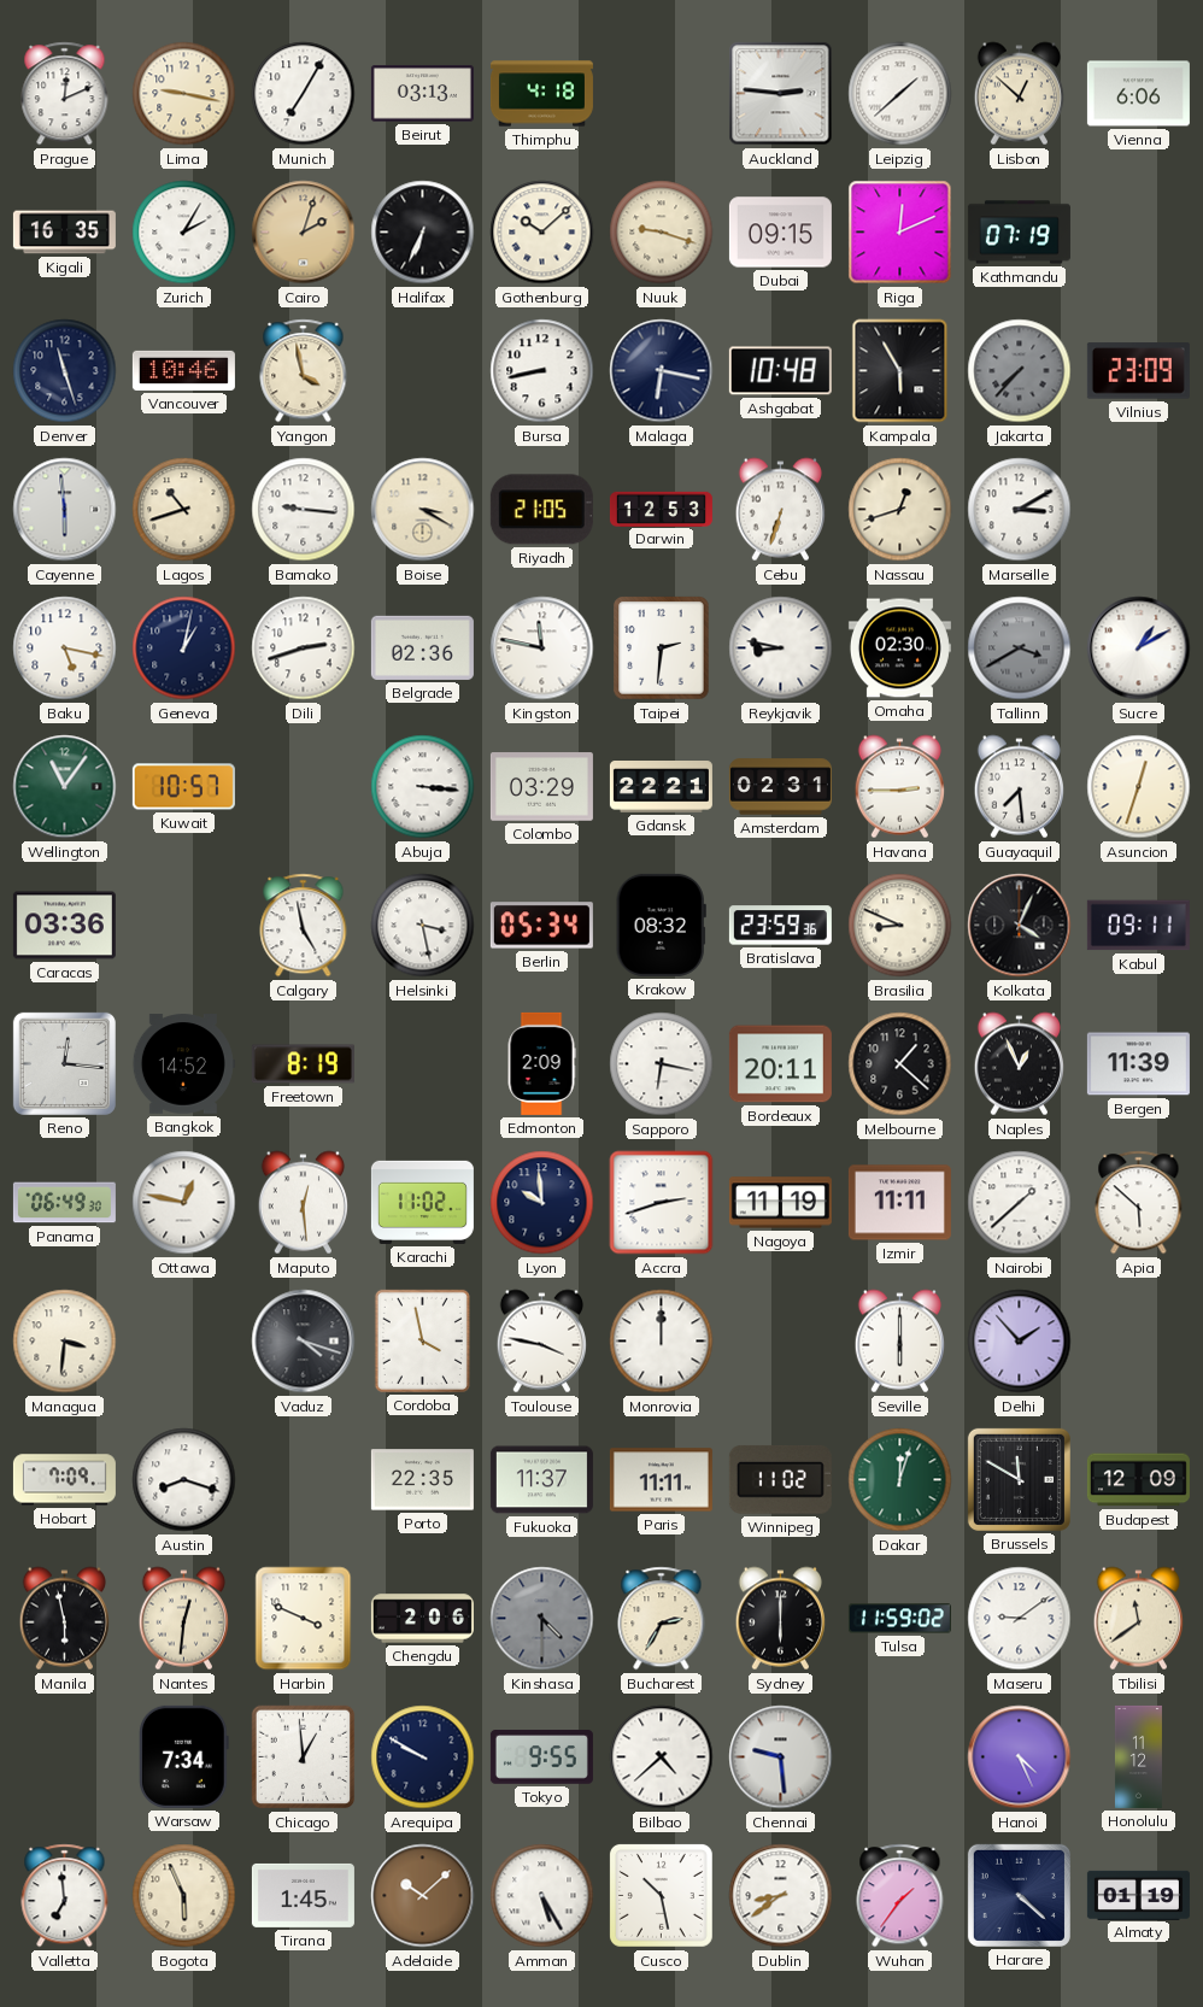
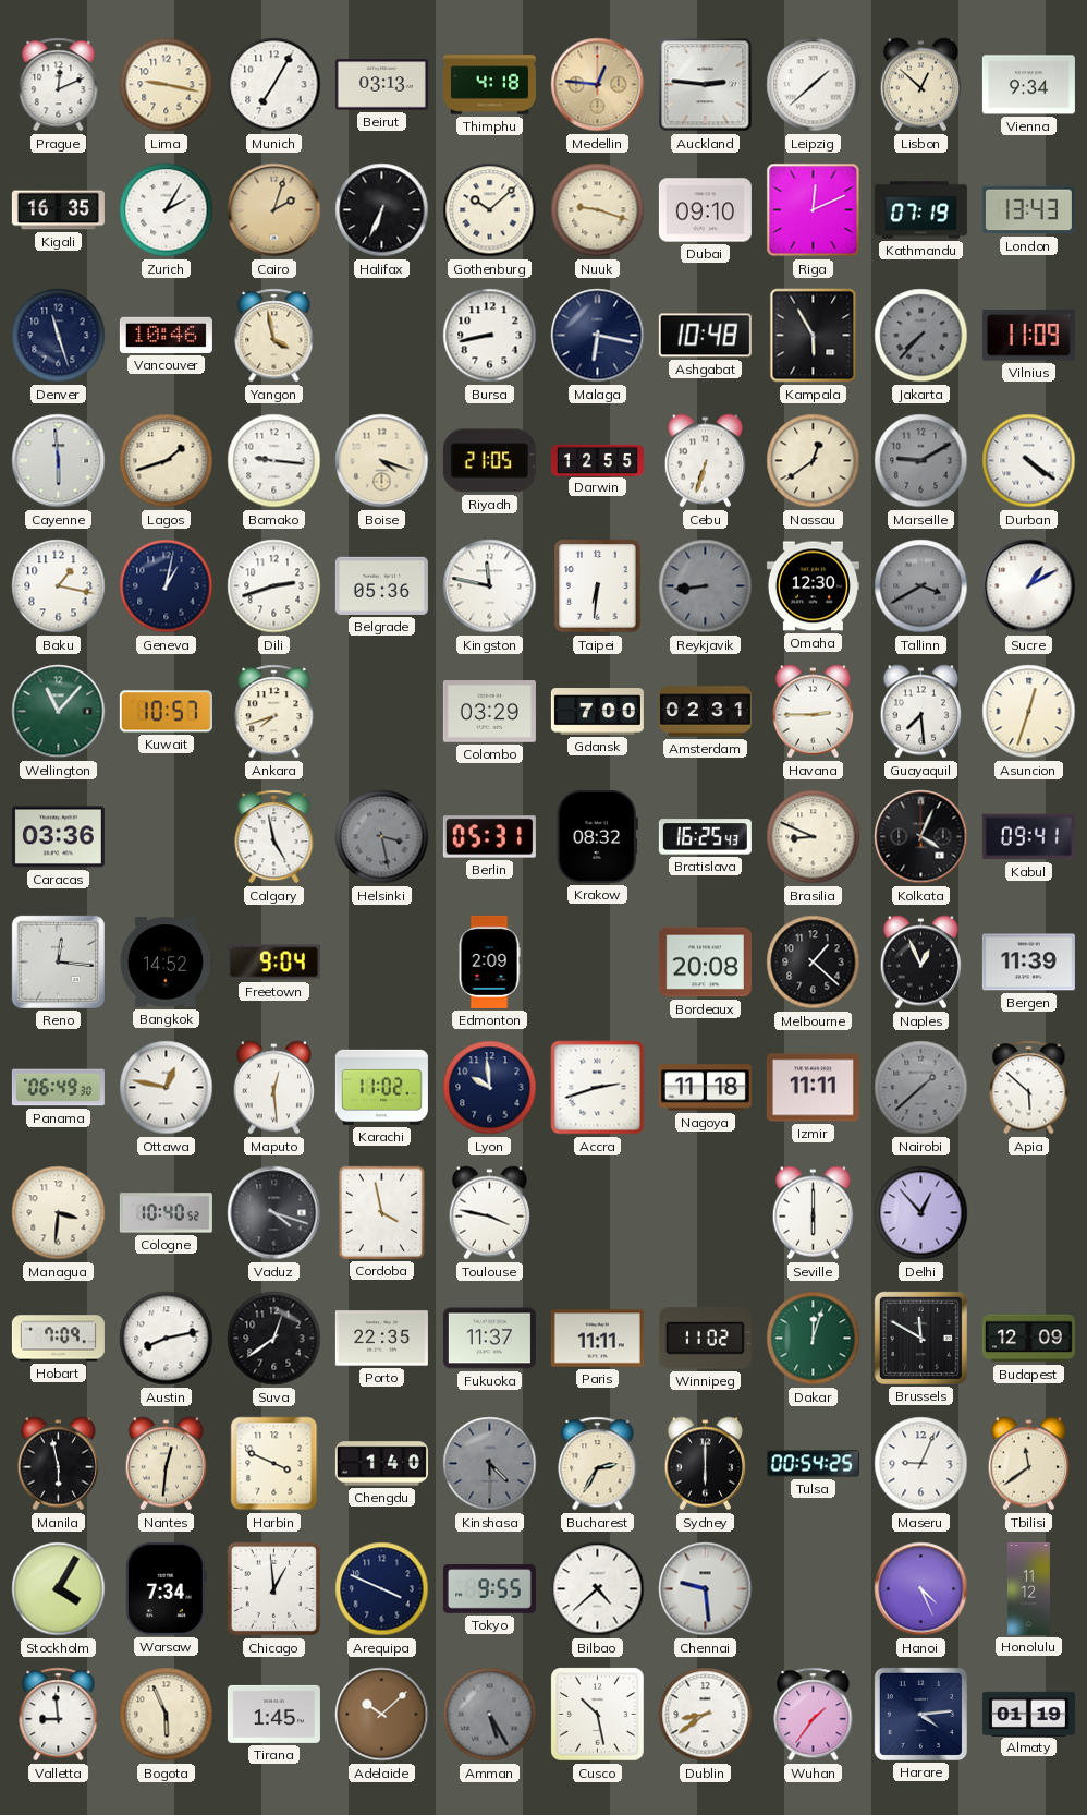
Medellin: none -> 12:46 (598, 85)
Vienna: 6:06 -> 9:34 (1028, 85)
Dubai: 09:15 -> 09:10 (705, 210)
London: none -> 13:43 (1028, 210)
Vilnius: 23:09 -> 11:09 (1028, 336)
Lagos: 10:42 -> 1:42 (167, 461)
Boise: 3:20 -> 4:18 (382, 461)
Darwin: 12:53 -> 12:55 (597, 460)
Nassau: 12:42 -> 12:39 (814, 461)
Marseille: 3:10 -> 9:10 (921, 461)
Marseille dial: white -> grey (921, 461)
Durban: none -> 4:21 (1029, 461)
Baku: 5:17 -> 1:17 (59, 586)
Belgrade: 02:36 -> 05:36 (381, 585)
Taipei: 2:31 -> 6:31 (598, 586)
Reykjavik: 8:47 -> 8:44 (706, 586)
Reykjavik dial: white -> grey (706, 586)
Omaha: 02:30 -> 12:30 (813, 586)
Wellington: 11:06 -> 11:07 (59, 712)
Ankara: none -> 7:42 (274, 712)
Abuja: 3:16 -> none (423, 787)
Gdansk: 22:21 -> 7:00 (597, 712)
Helsinki dial: white -> grey (382, 837)
Berlin: 05:34 -> 05:31 (489, 837)
Bratislava: 23:59 -> 16:25 (705, 837)
Kabul: 09:11 -> 09:41 (1028, 837)
Freetown: 8:19 -> 9:04 (273, 963)
Sapporo: 6:17 -> none (662, 1064)
Bordeaux: 20:11 -> 20:08 (705, 963)
Nagoya: 11:19 -> 11:18 (705, 1088)
Nairobi dial: white -> grey (921, 1088)
Cologne: none -> 10:40 (166, 1213)
Monrovia: 12:00 -> none (662, 1342)
Delhi: 1:53 -> 12:53 (921, 1213)
Austin: 8:18 -> 8:13 (167, 1339)
Suva: none -> 12:39 (274, 1339)
Chengdu: 2:06 -> 1:40 (381, 1464)
Tulsa: 11:59 -> 00:54 (813, 1464)
Maseru: 9:09 -> 9:04 (921, 1464)
Stockholm: none -> 4:05 (59, 1589)
Arequipa: 9:50 -> 3:49 (382, 1589)
Valletta: 6:59 -> 8:59 (59, 1715)
Amman dial: white -> grey (490, 1715)
Harare: 4:22 -> 4:14 (920, 1714)
